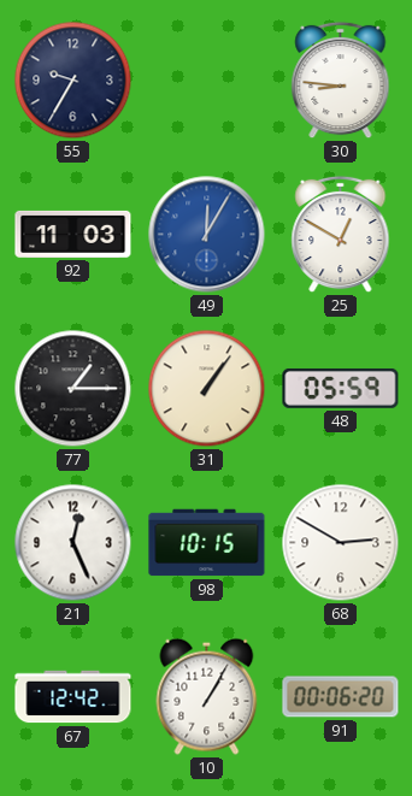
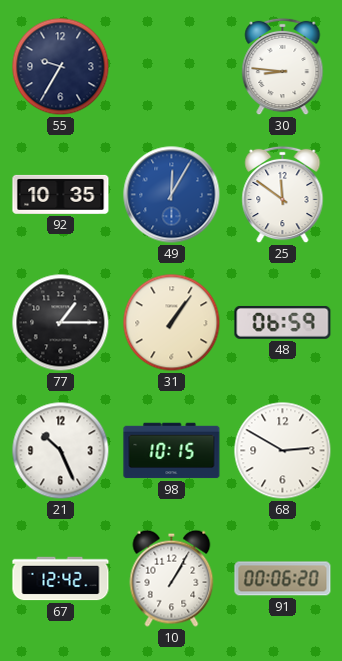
92: 11:03 -> 10:35 (61, 194)
25: 12:50 -> 11:51 (283, 195)
48: 05:59 -> 06:59 (283, 322)
21: 12:26 -> 10:26 (61, 451)
